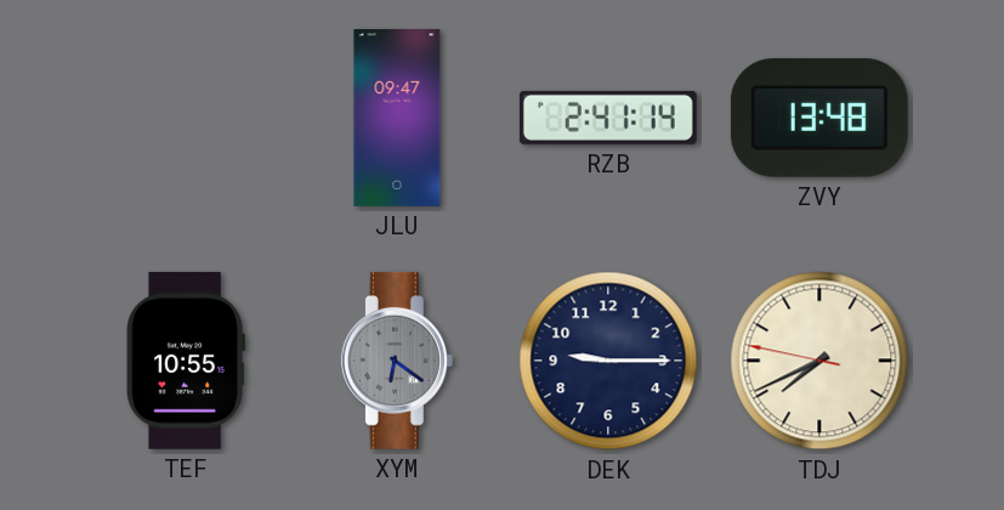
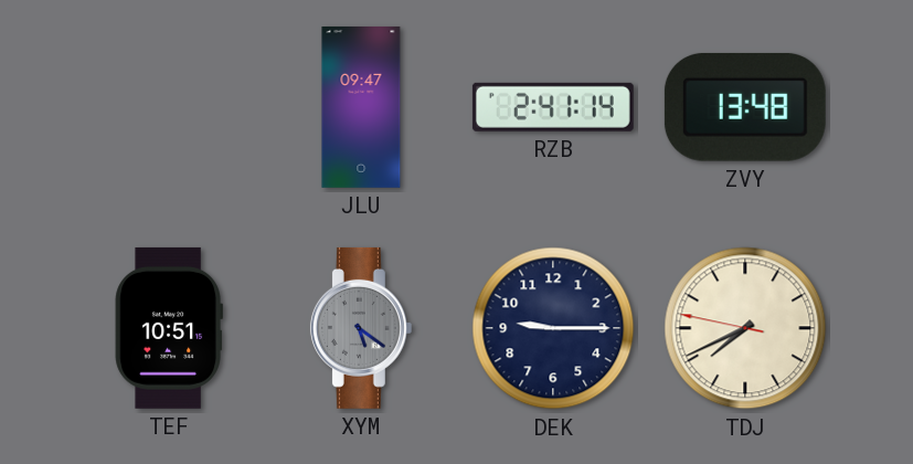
TEF: 10:55 -> 10:51 (169, 328)
XYM: 6:21 -> 5:21 (361, 328)
